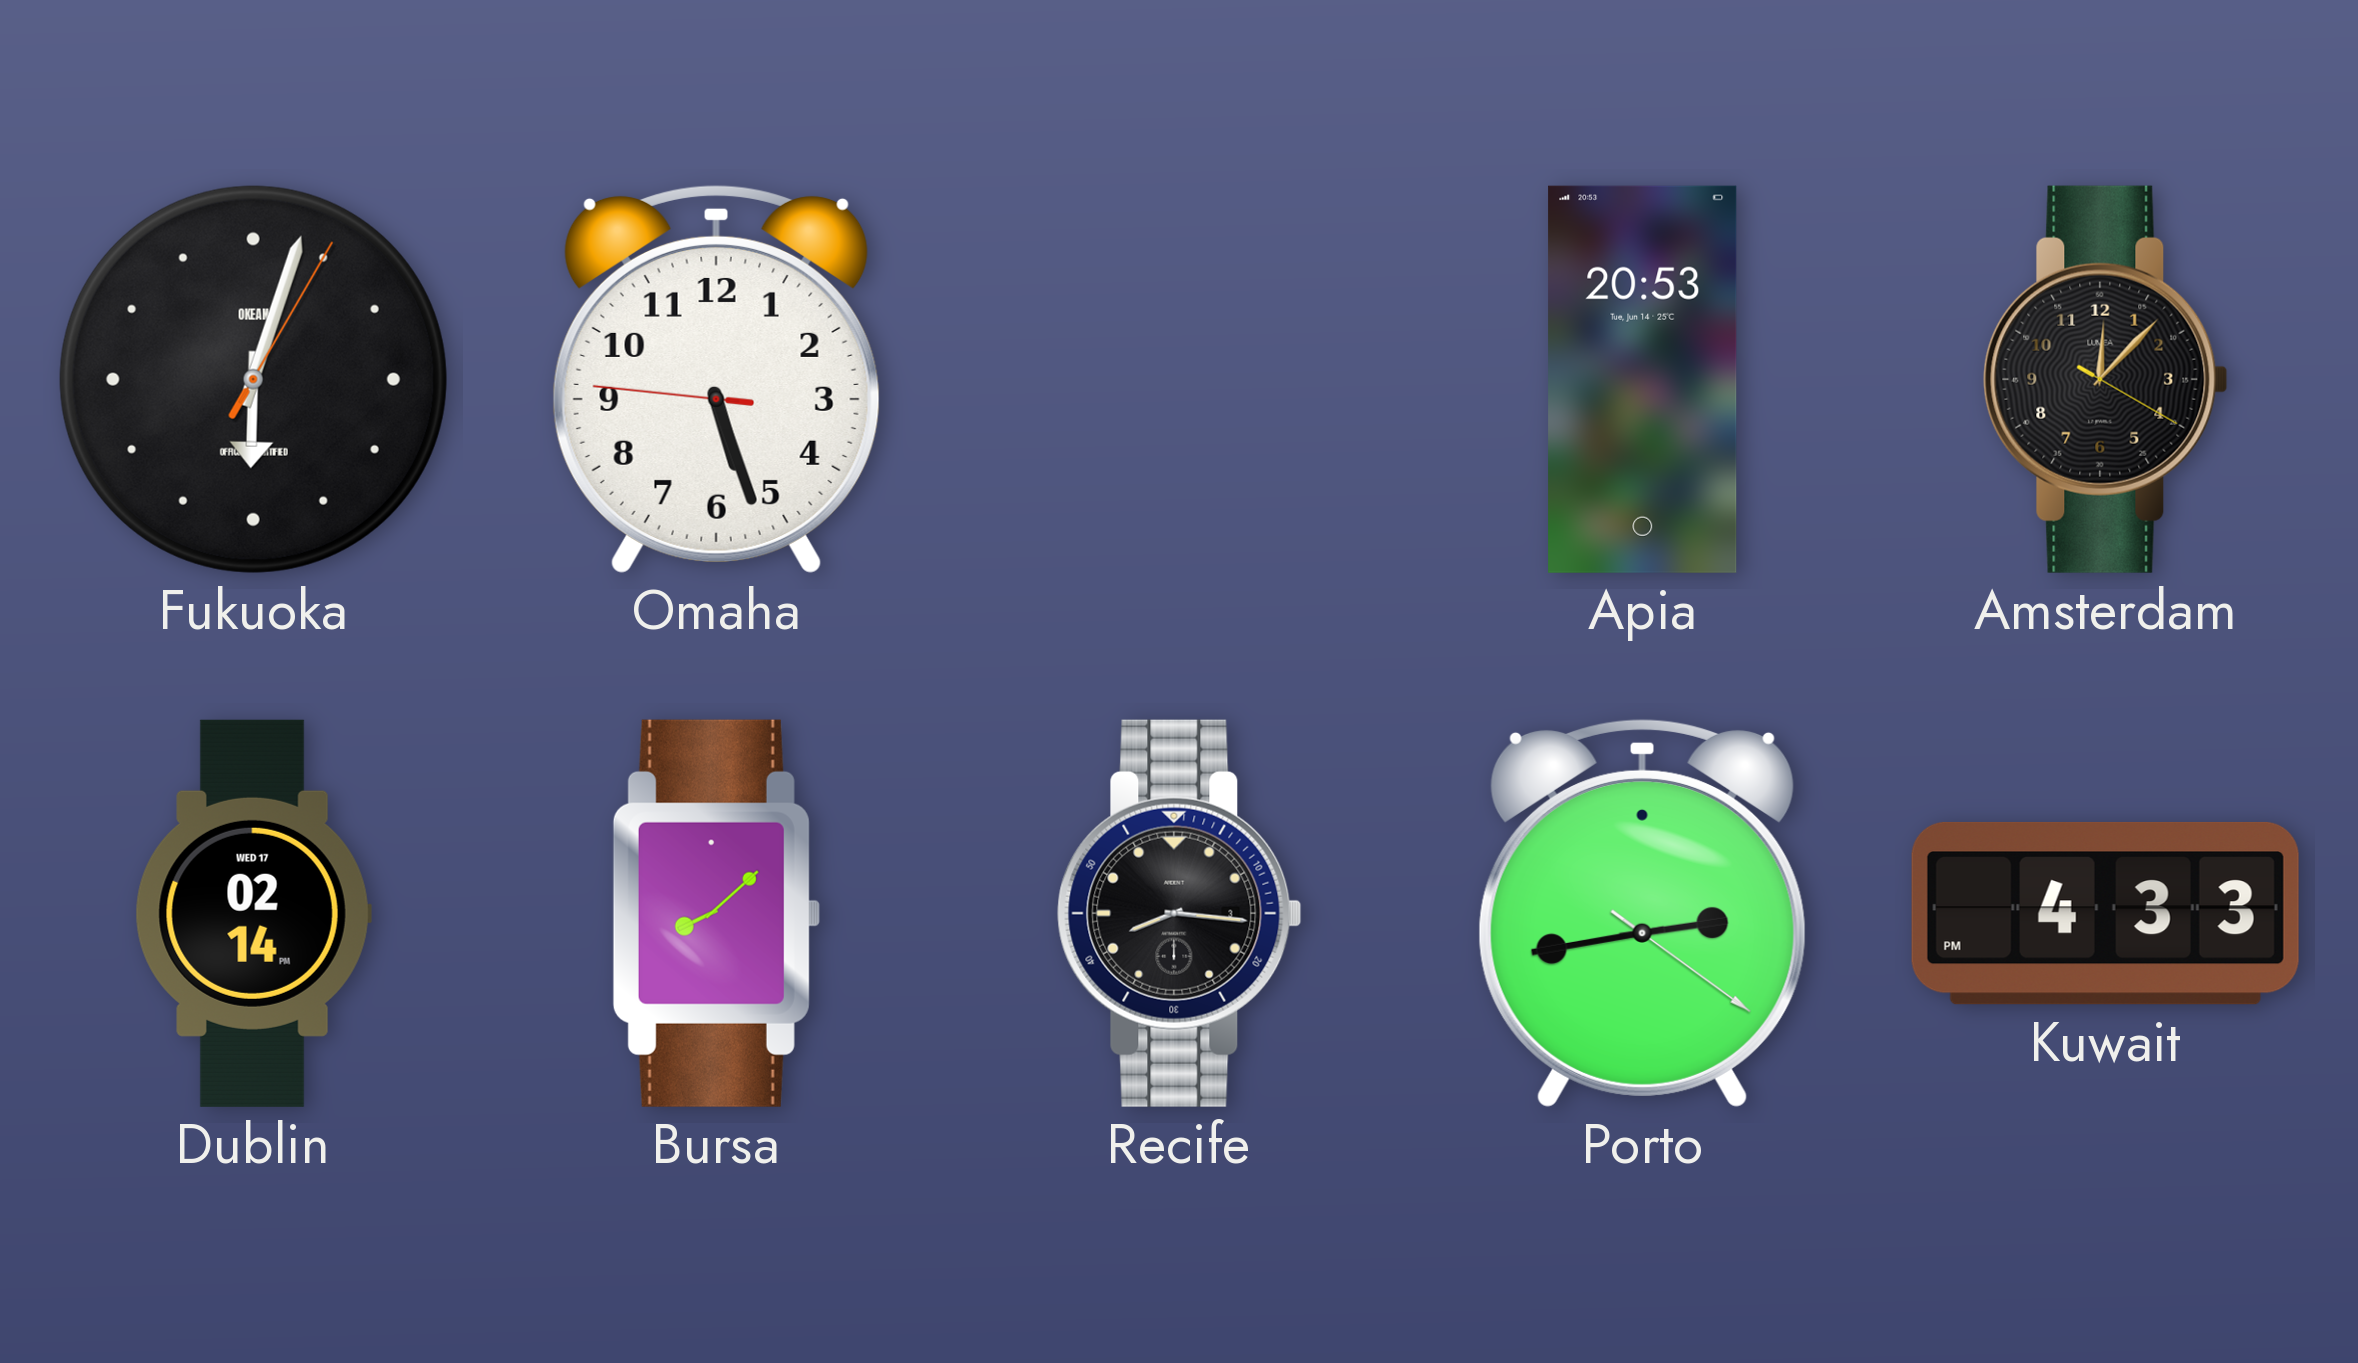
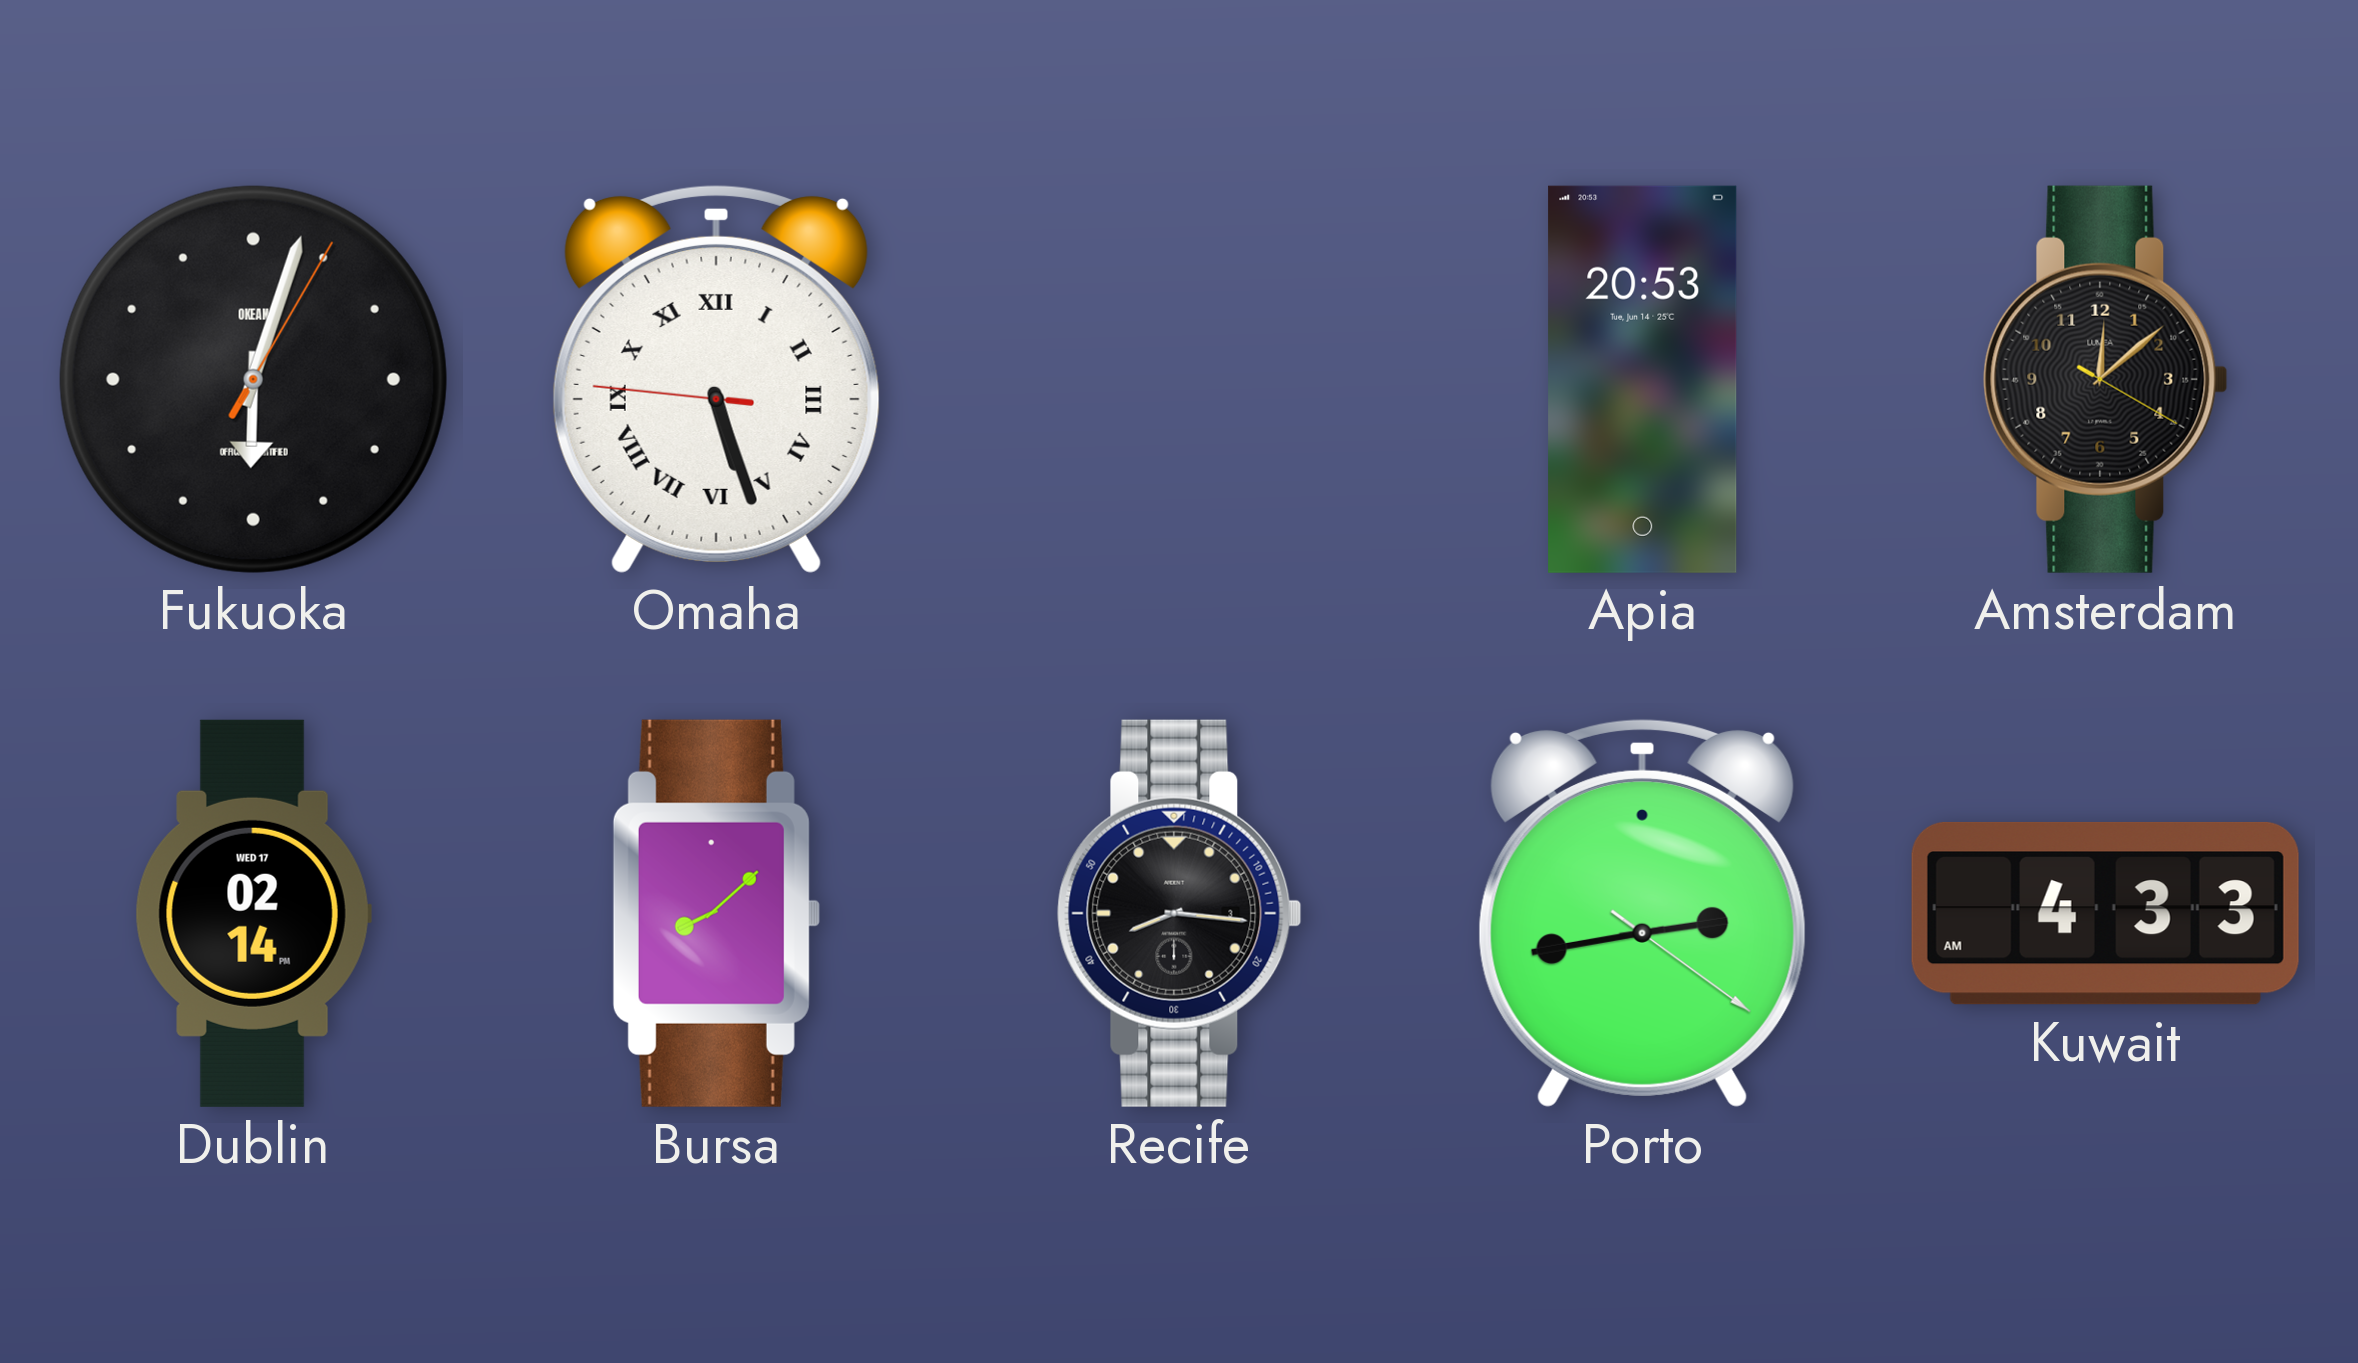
Omaha numerals: Arabic -> Roman (716, 379)
Amsterdam: 12:07 -> 12:08 (2106, 379)
Kuwait: 4:33 PM -> 4:33 AM (2105, 913)
